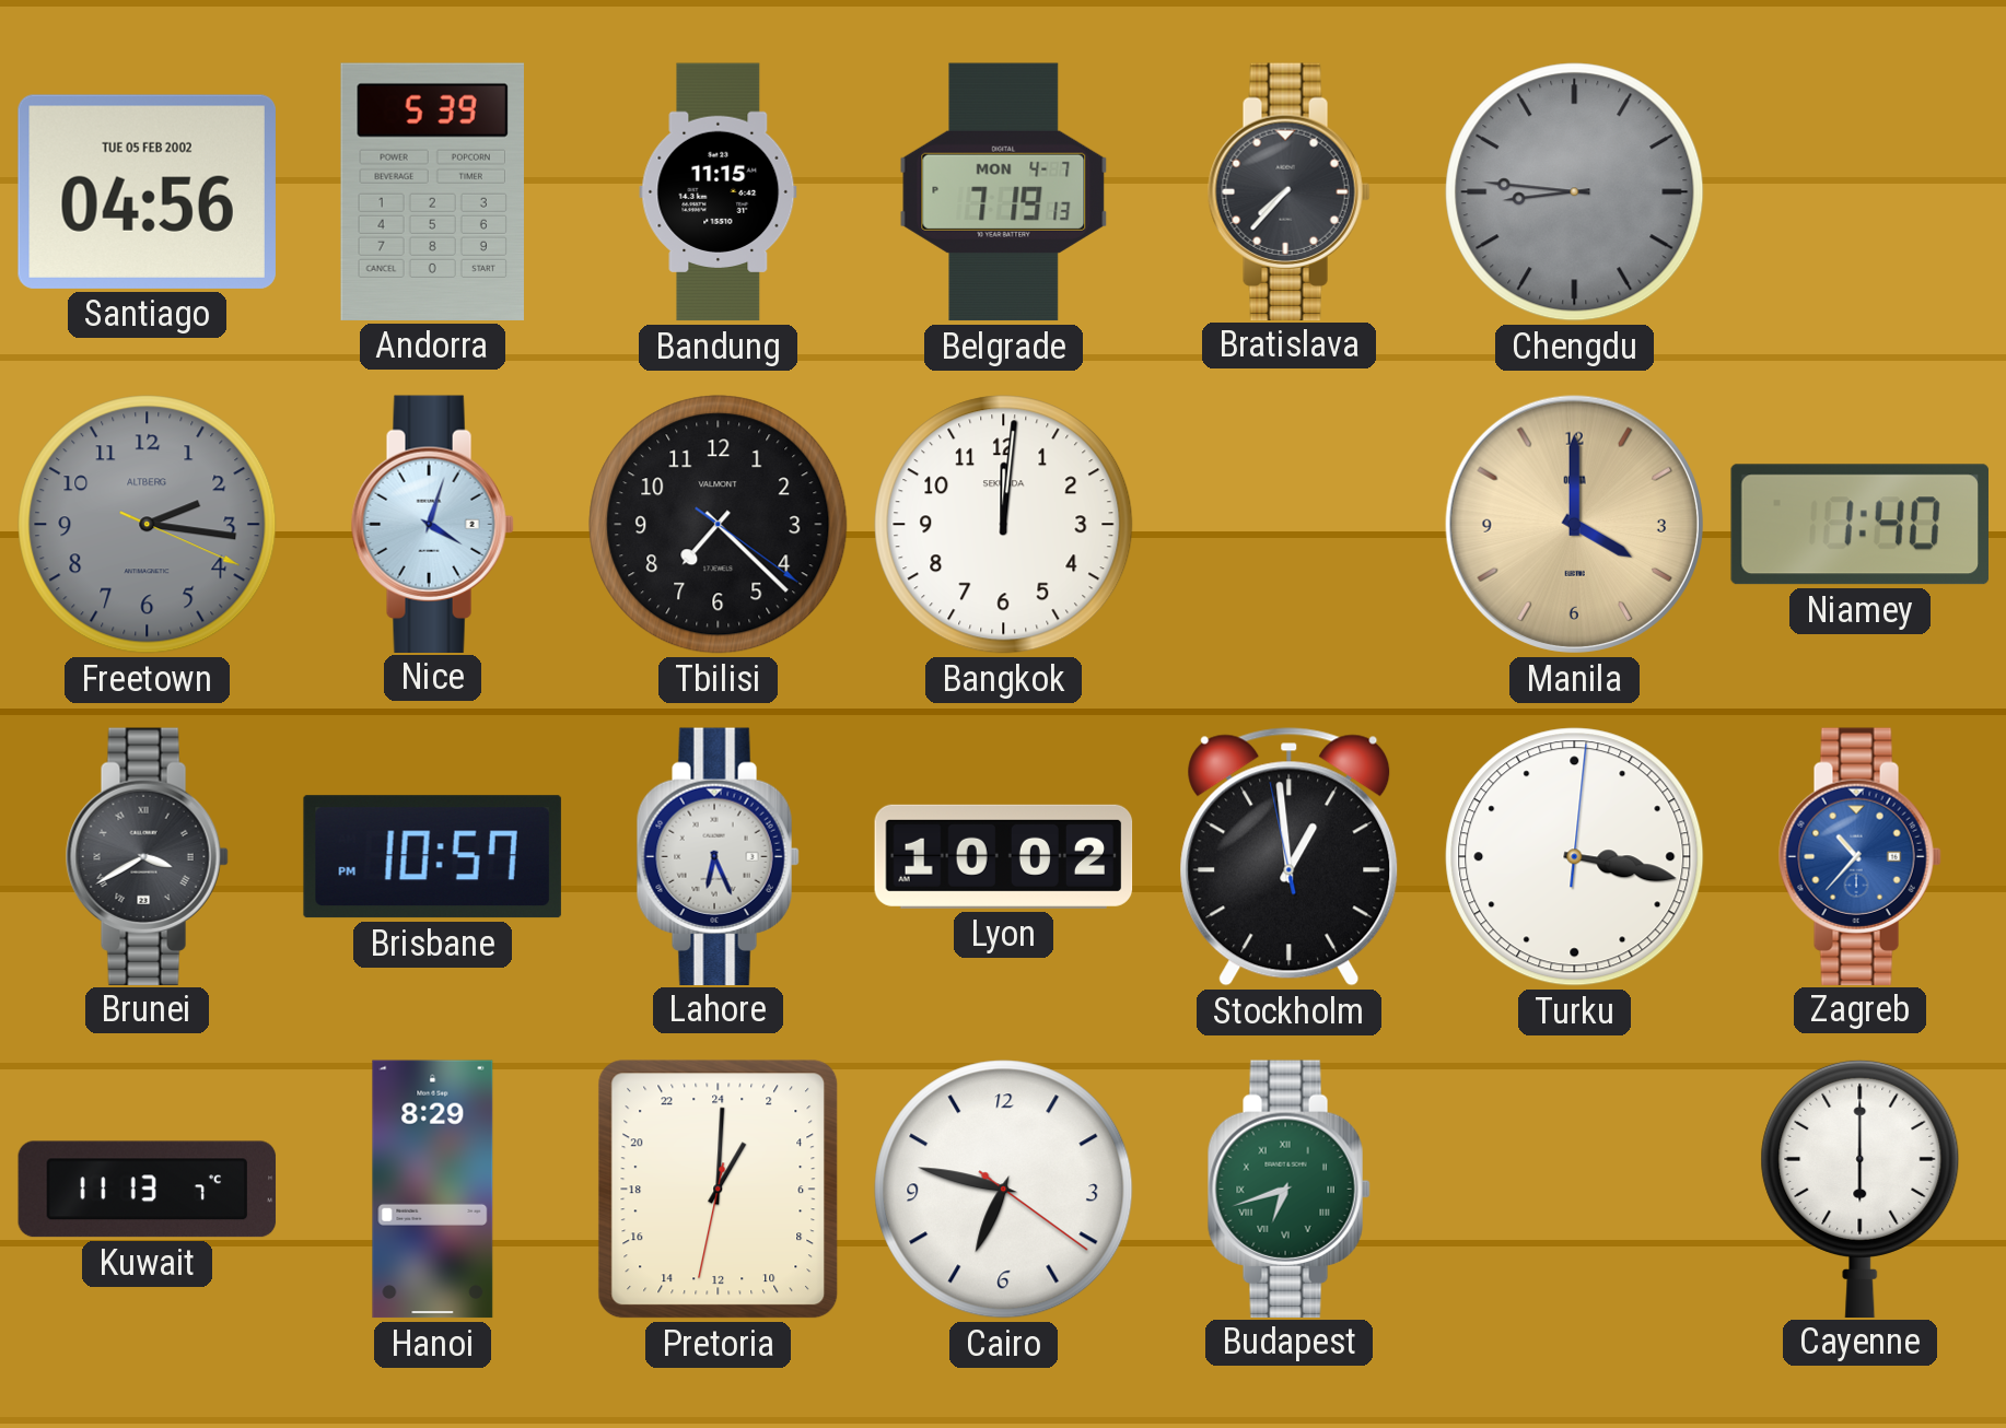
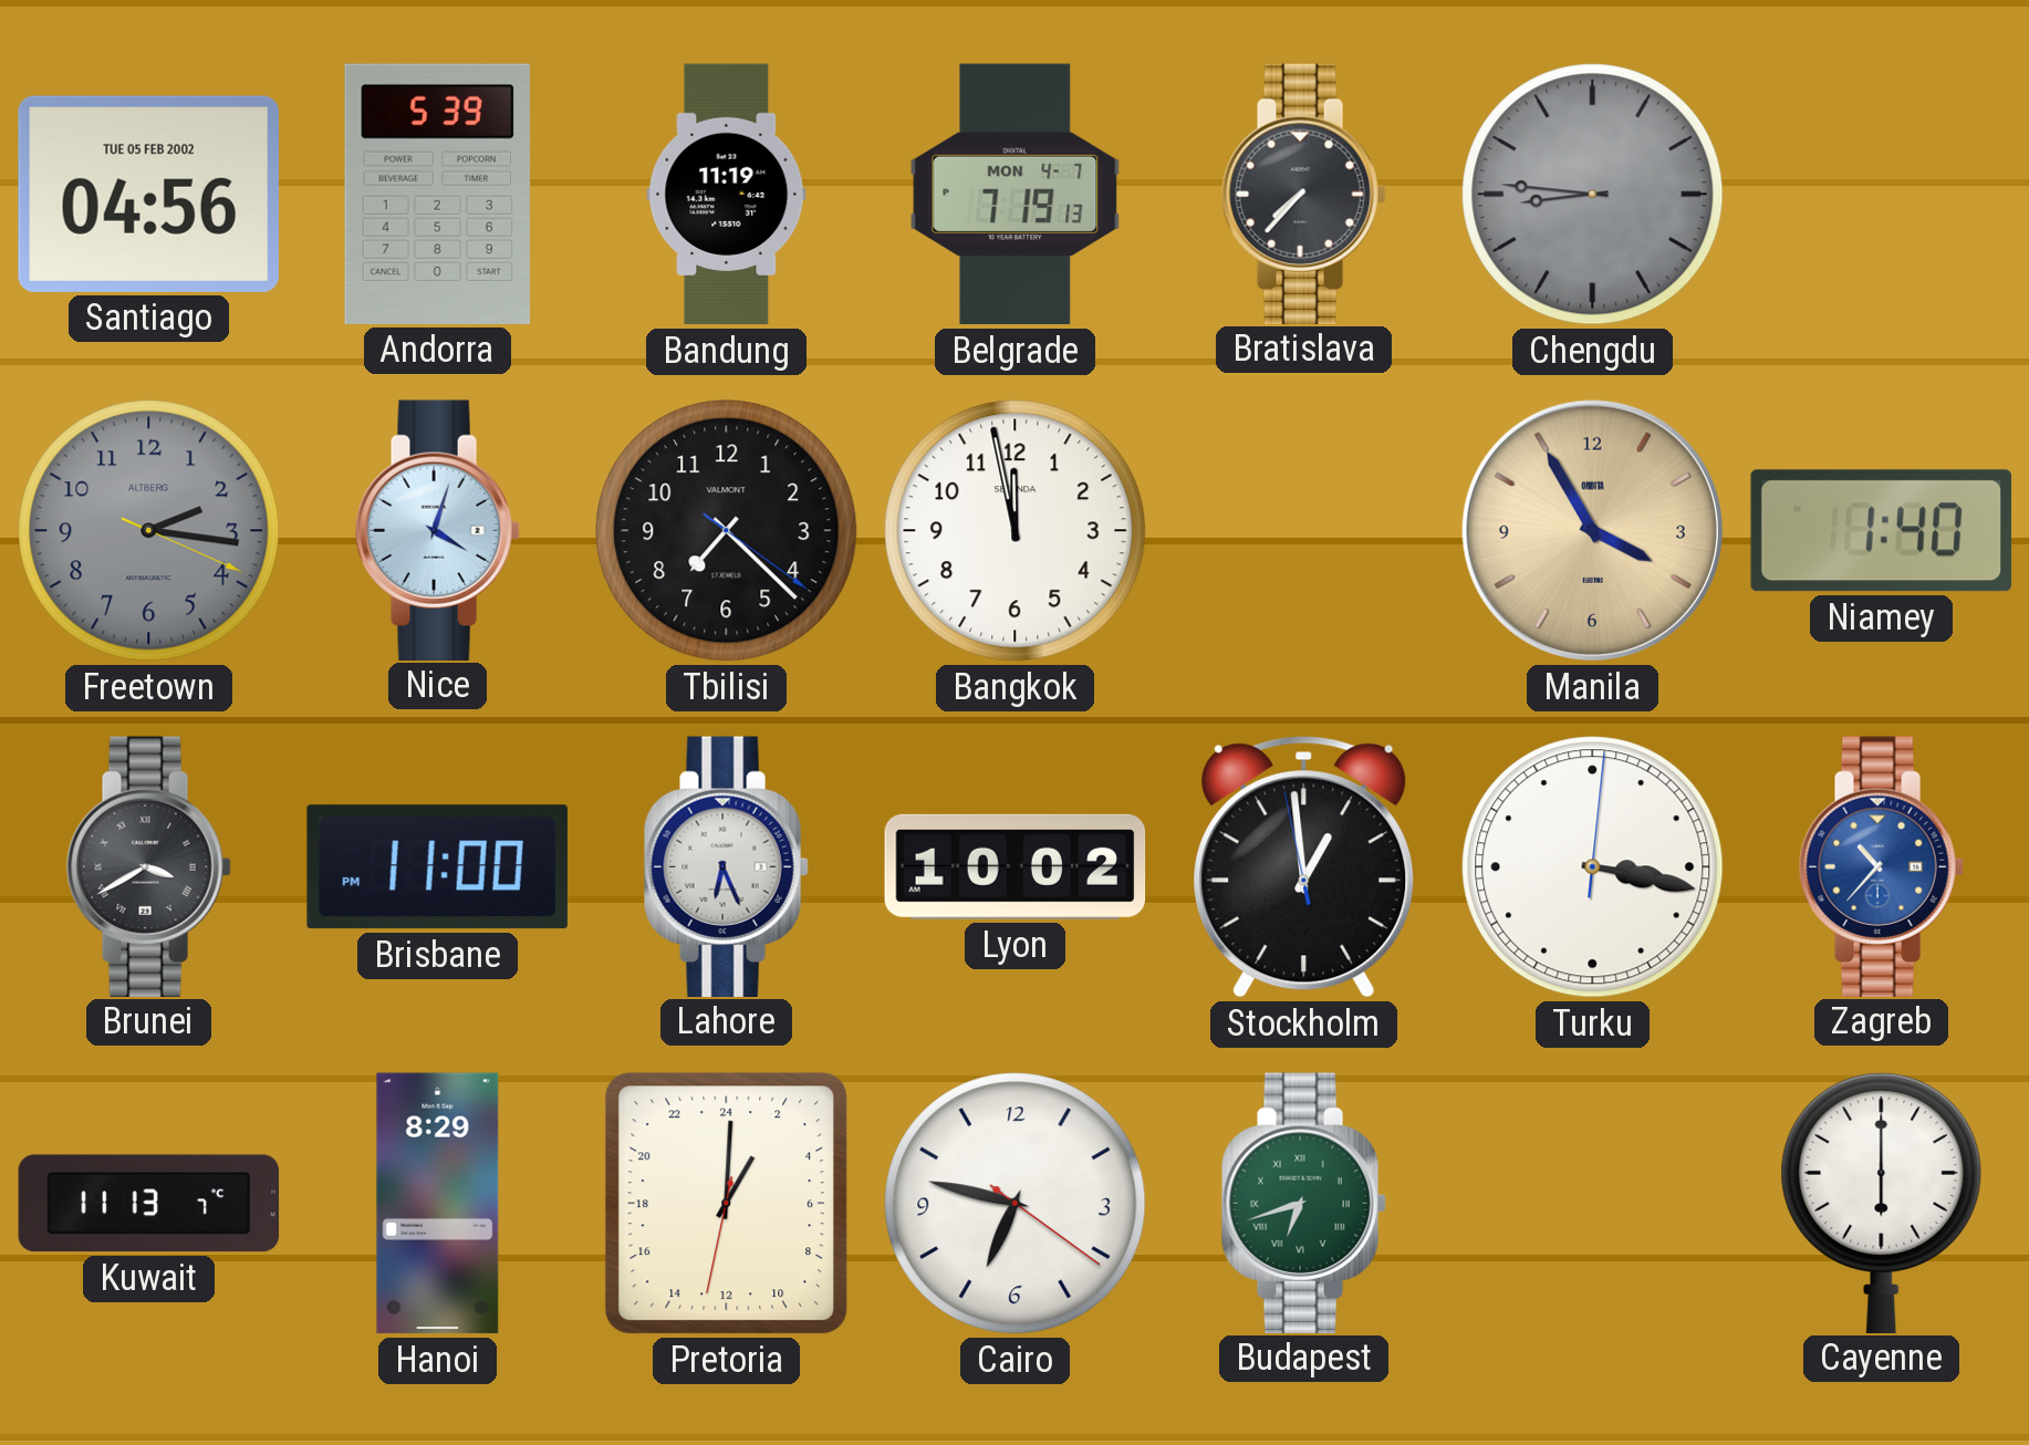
Bandung: 11:15 -> 11:19 (727, 195)
Bangkok: 12:01 -> 11:58 (1016, 531)
Manila: 4:00 -> 3:55 (1592, 530)
Brisbane: 10:57 -> 11:00 (437, 867)
